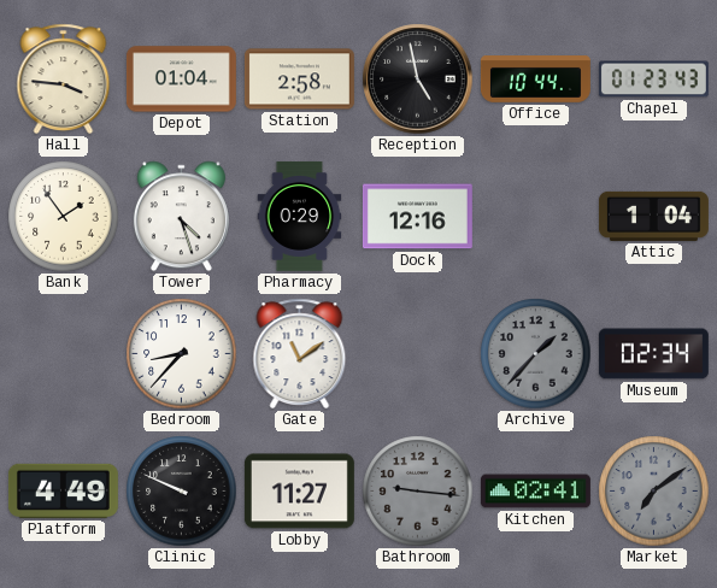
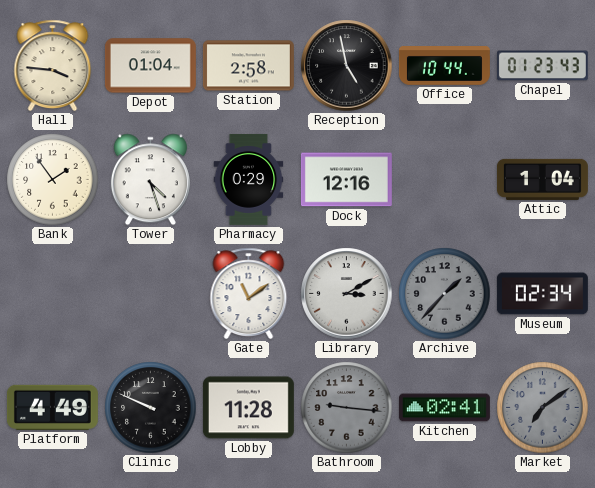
Bedroom: 8:37 -> none (182, 354)
Library: none -> 3:10 (347, 294)
Lobby: 11:27 -> 11:28 (248, 408)
